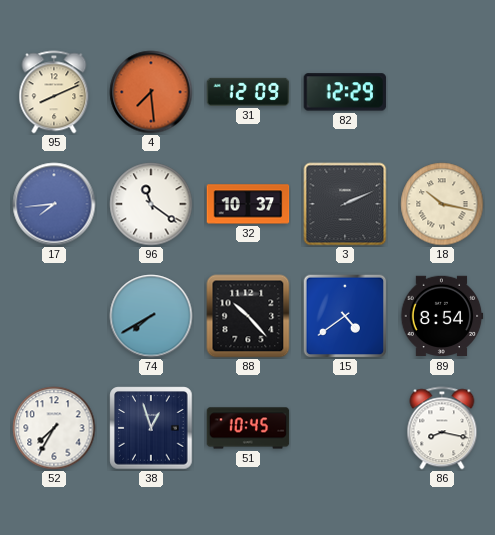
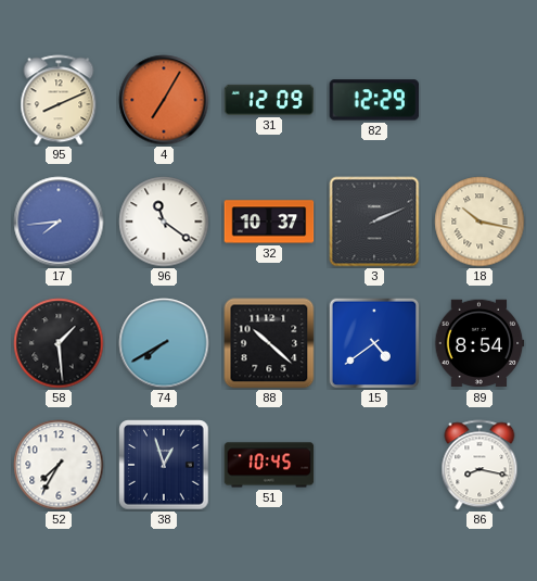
4: 7:29 -> 7:05 (164, 100)
58: none -> 1:29 (59, 343)
88: 10:23 -> 10:22 (269, 343)
